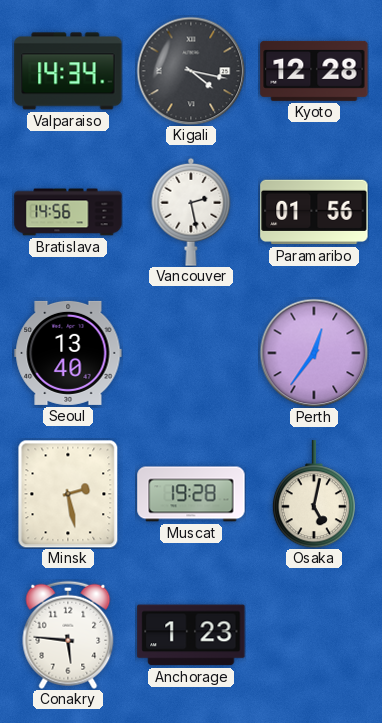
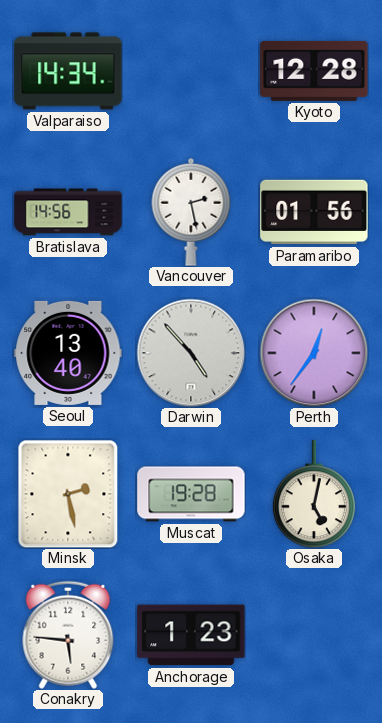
Kigali: 4:17 -> none (191, 71)
Darwin: none -> 4:53 (191, 353)
